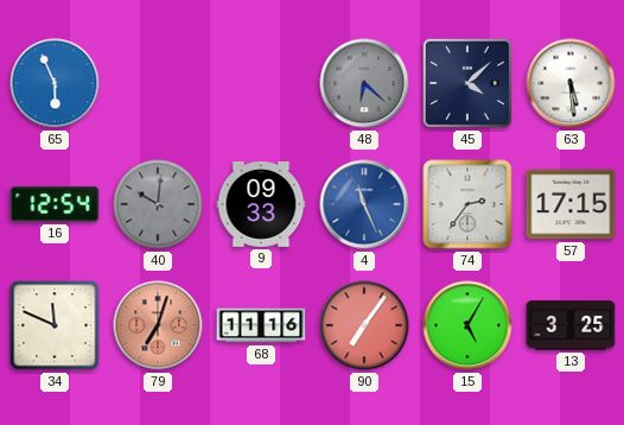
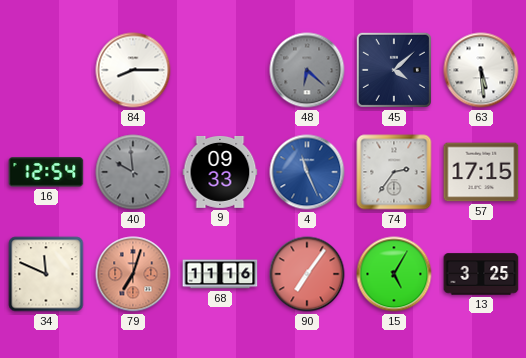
65: 5:56 -> none (55, 83)
84: none -> 8:15 (133, 70)
40: 10:01 -> 9:59 (133, 172)
